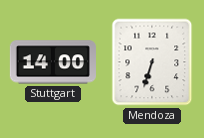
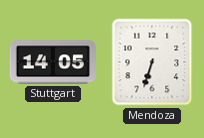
Stuttgart: 14:00 -> 14:05 (53, 62)
